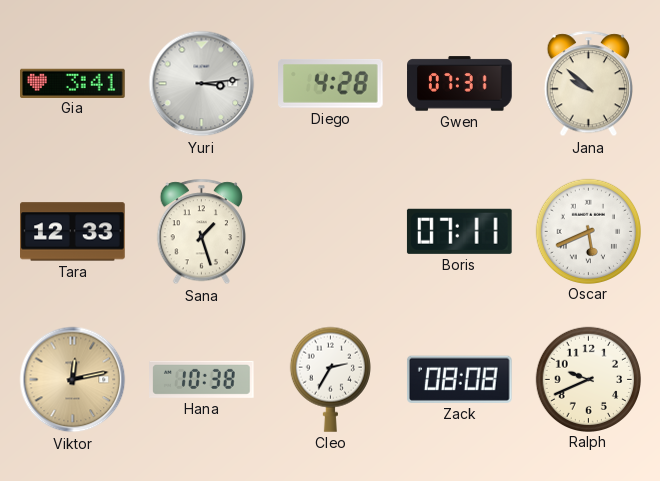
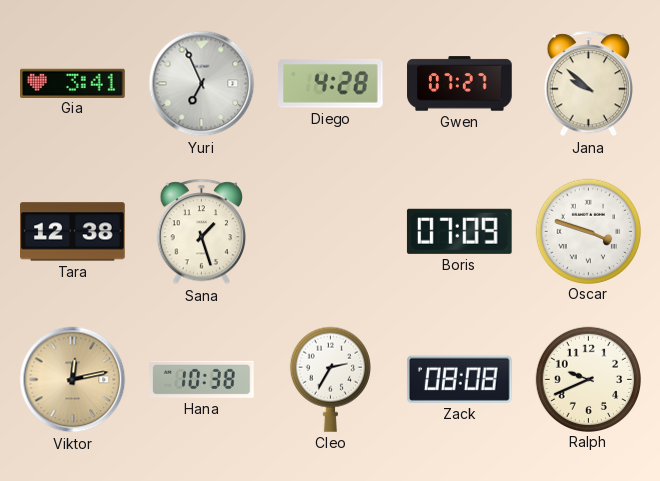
Yuri: 3:14 -> 6:56 (202, 84)
Gwen: 07:31 -> 07:27 (460, 84)
Tara: 12:33 -> 12:38 (73, 232)
Boris: 07:11 -> 07:09 (459, 231)
Oscar: 5:41 -> 3:48 (588, 231)
